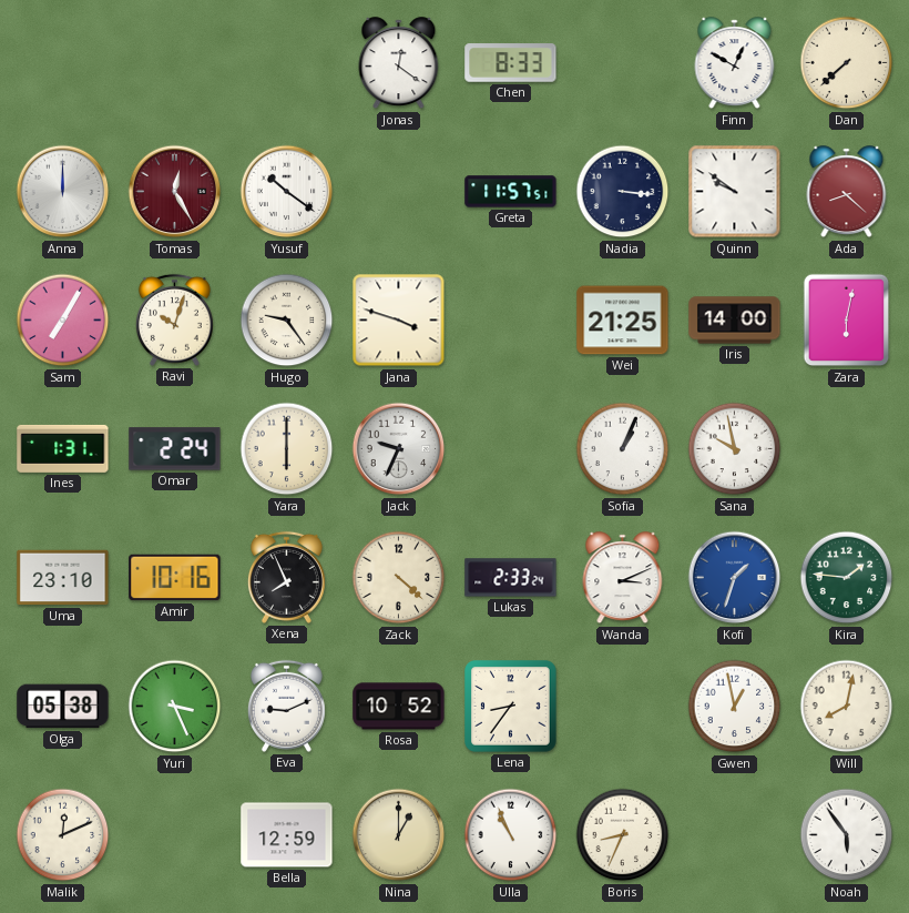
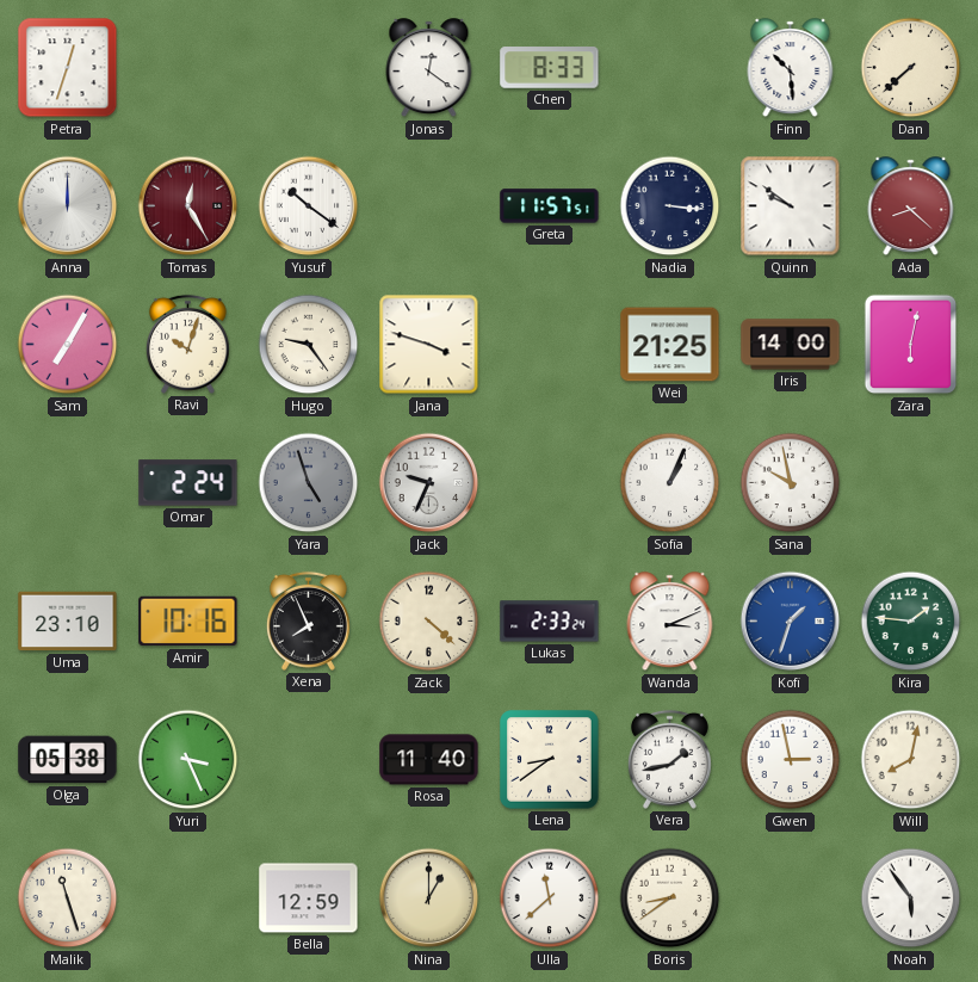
Petra: none -> 12:33 (68, 68)
Finn: 12:50 -> 10:29 (791, 68)
Ines: 1:31 -> none (63, 448)
Yara: 6:00 -> 4:57 (309, 483)
Yara dial: cream -> grey (309, 483)
Eva: 9:11 -> none (286, 706)
Rosa: 10:52 -> 11:40 (429, 760)
Lena: 8:36 -> 8:39 (550, 760)
Vera: none -> 1:43 (669, 759)
Gwen: 12:58 -> 2:58 (791, 760)
Malik: 12:11 -> 11:27 (68, 898)
Ulla: 10:56 -> 11:38 (550, 898)
Boris: 8:34 -> 8:39 (670, 898)
